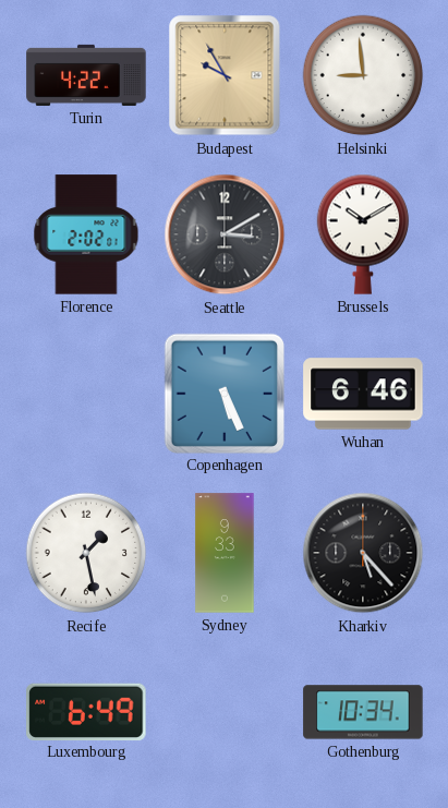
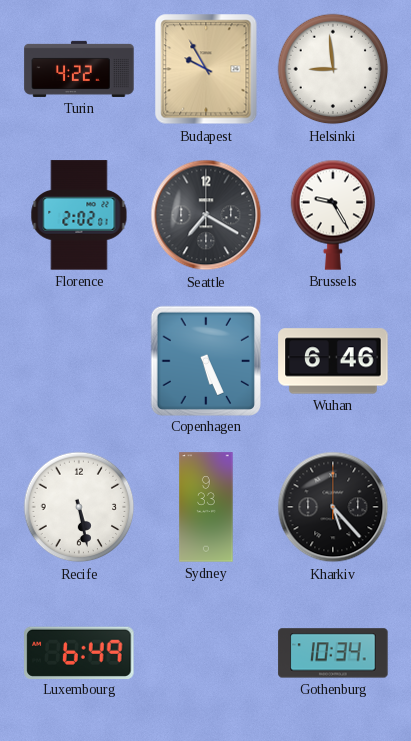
Seattle: 3:10 -> 7:20 (206, 215)
Brussels: 10:10 -> 9:25 (333, 215)
Recife: 1:28 -> 5:28 (79, 507)
